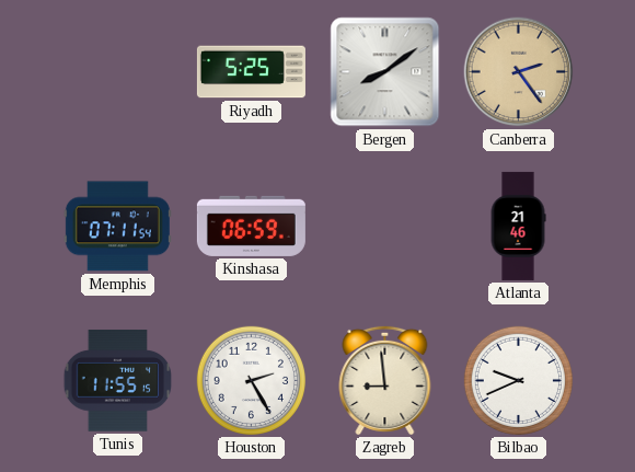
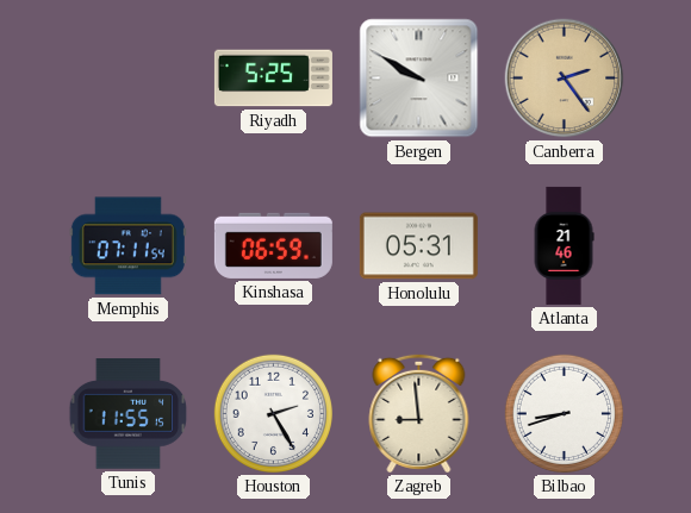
Bergen: 8:09 -> 9:50 (419, 79)
Honolulu: none -> 05:31 (418, 246)
Bilbao: 9:41 -> 8:42 (564, 413)
